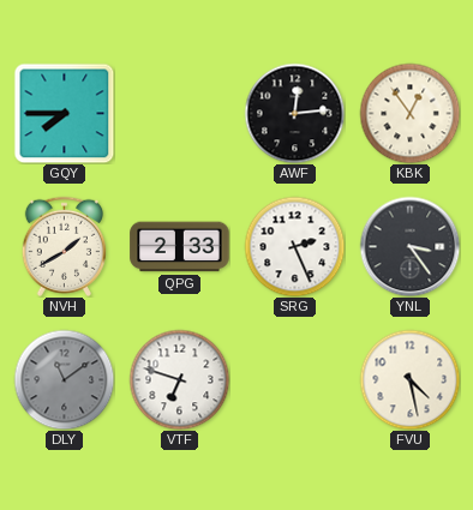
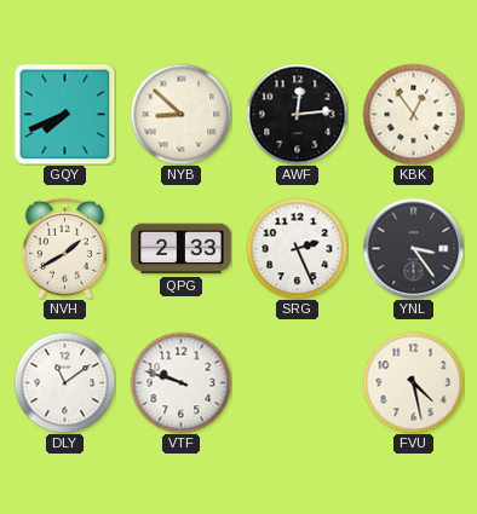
GQY: 7:45 -> 7:41 (64, 114)
NYB: none -> 8:52 (180, 114)
DLY dial: grey -> white (64, 382)
VTF: 6:48 -> 9:48 (180, 382)
